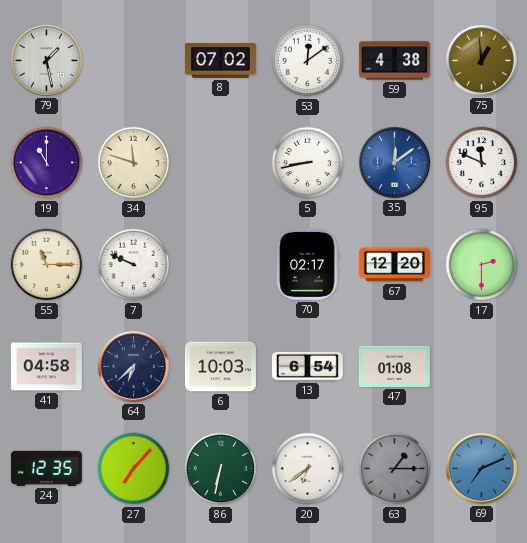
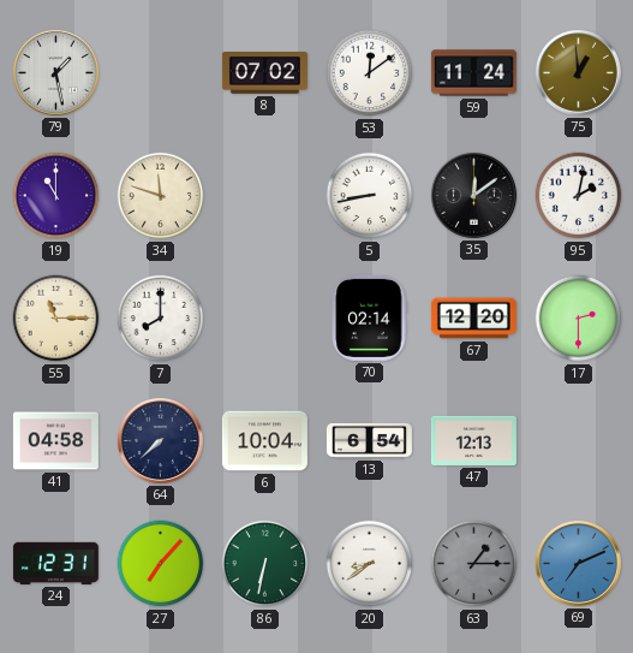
59: 4:38 -> 11:24 (473, 73)
35 dial: blue -> black (473, 195)
95: 11:49 -> 2:02 (579, 196)
7: 9:49 -> 8:00 (161, 319)
70: 02:17 -> 02:14 (369, 317)
64: 6:38 -> 7:38 (160, 440)
6: 10:03 -> 10:04 (264, 441)
47: 01:08 -> 12:13 (473, 440)
24: 12:35 -> 12:31 (55, 563)
20: 6:39 -> 8:39 (370, 564)
